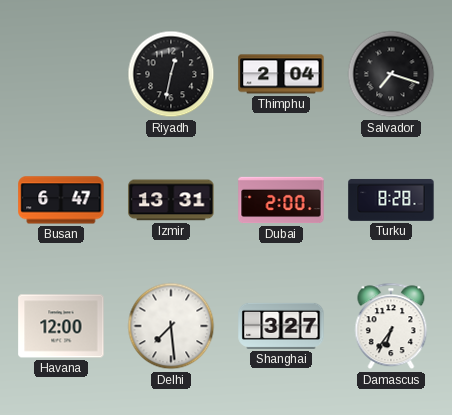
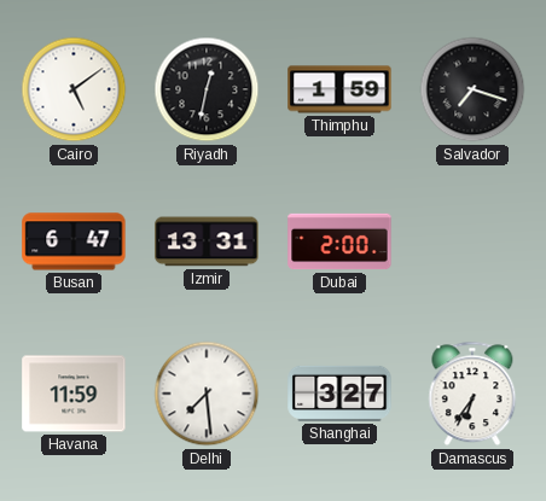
Cairo: none -> 5:09 (74, 89)
Thimphu: 2:04 -> 1:59 (339, 89)
Turku: 8:28 -> none (391, 200)
Havana: 12:00 -> 11:59 (74, 394)
